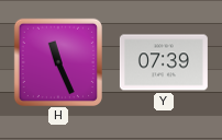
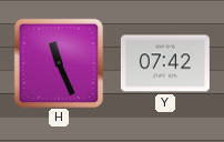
Y: 07:39 -> 07:42 (165, 63)
